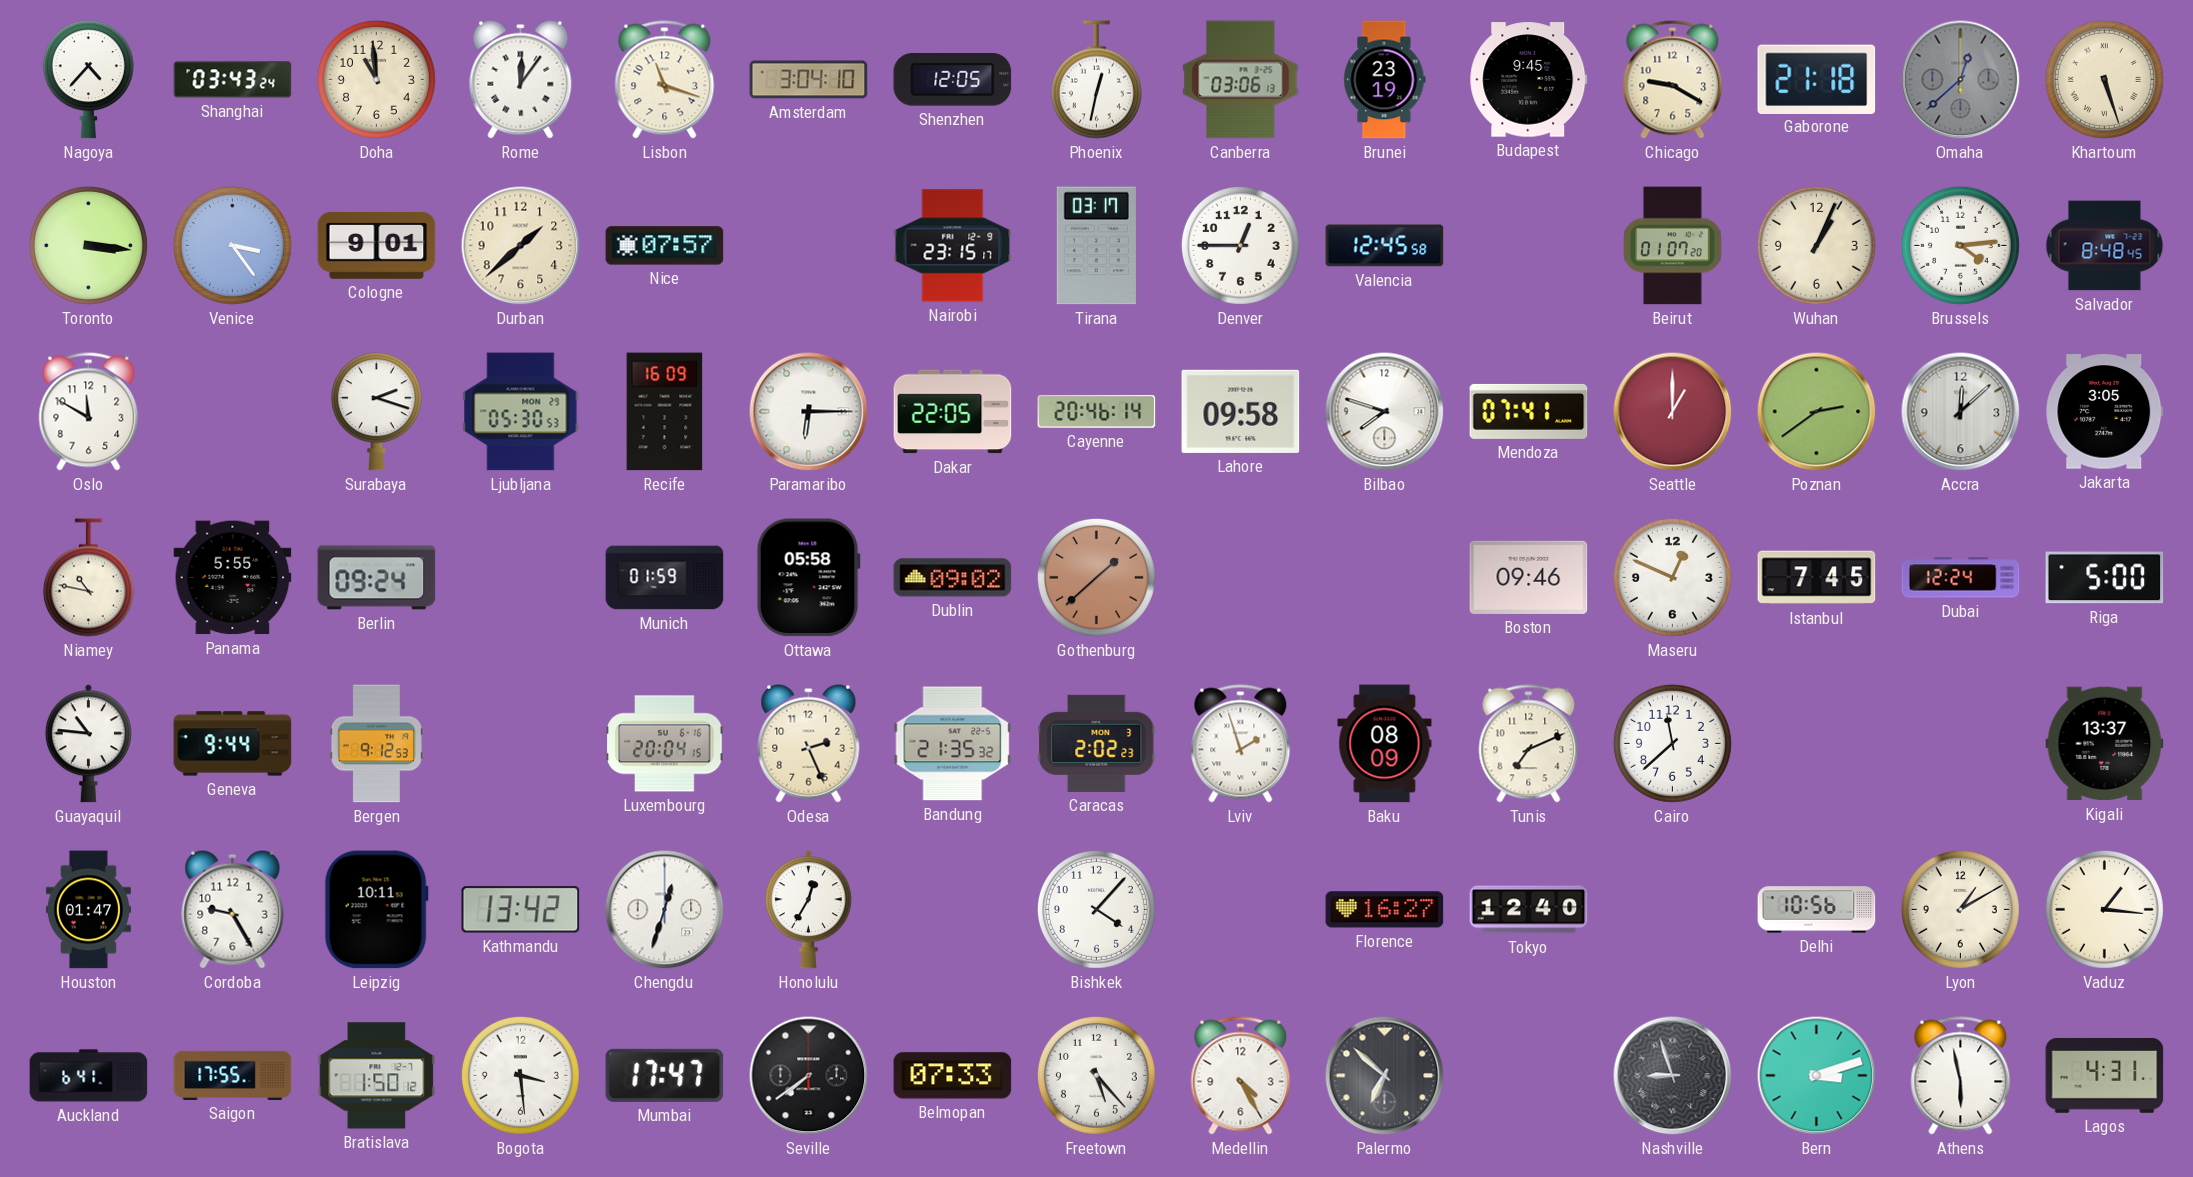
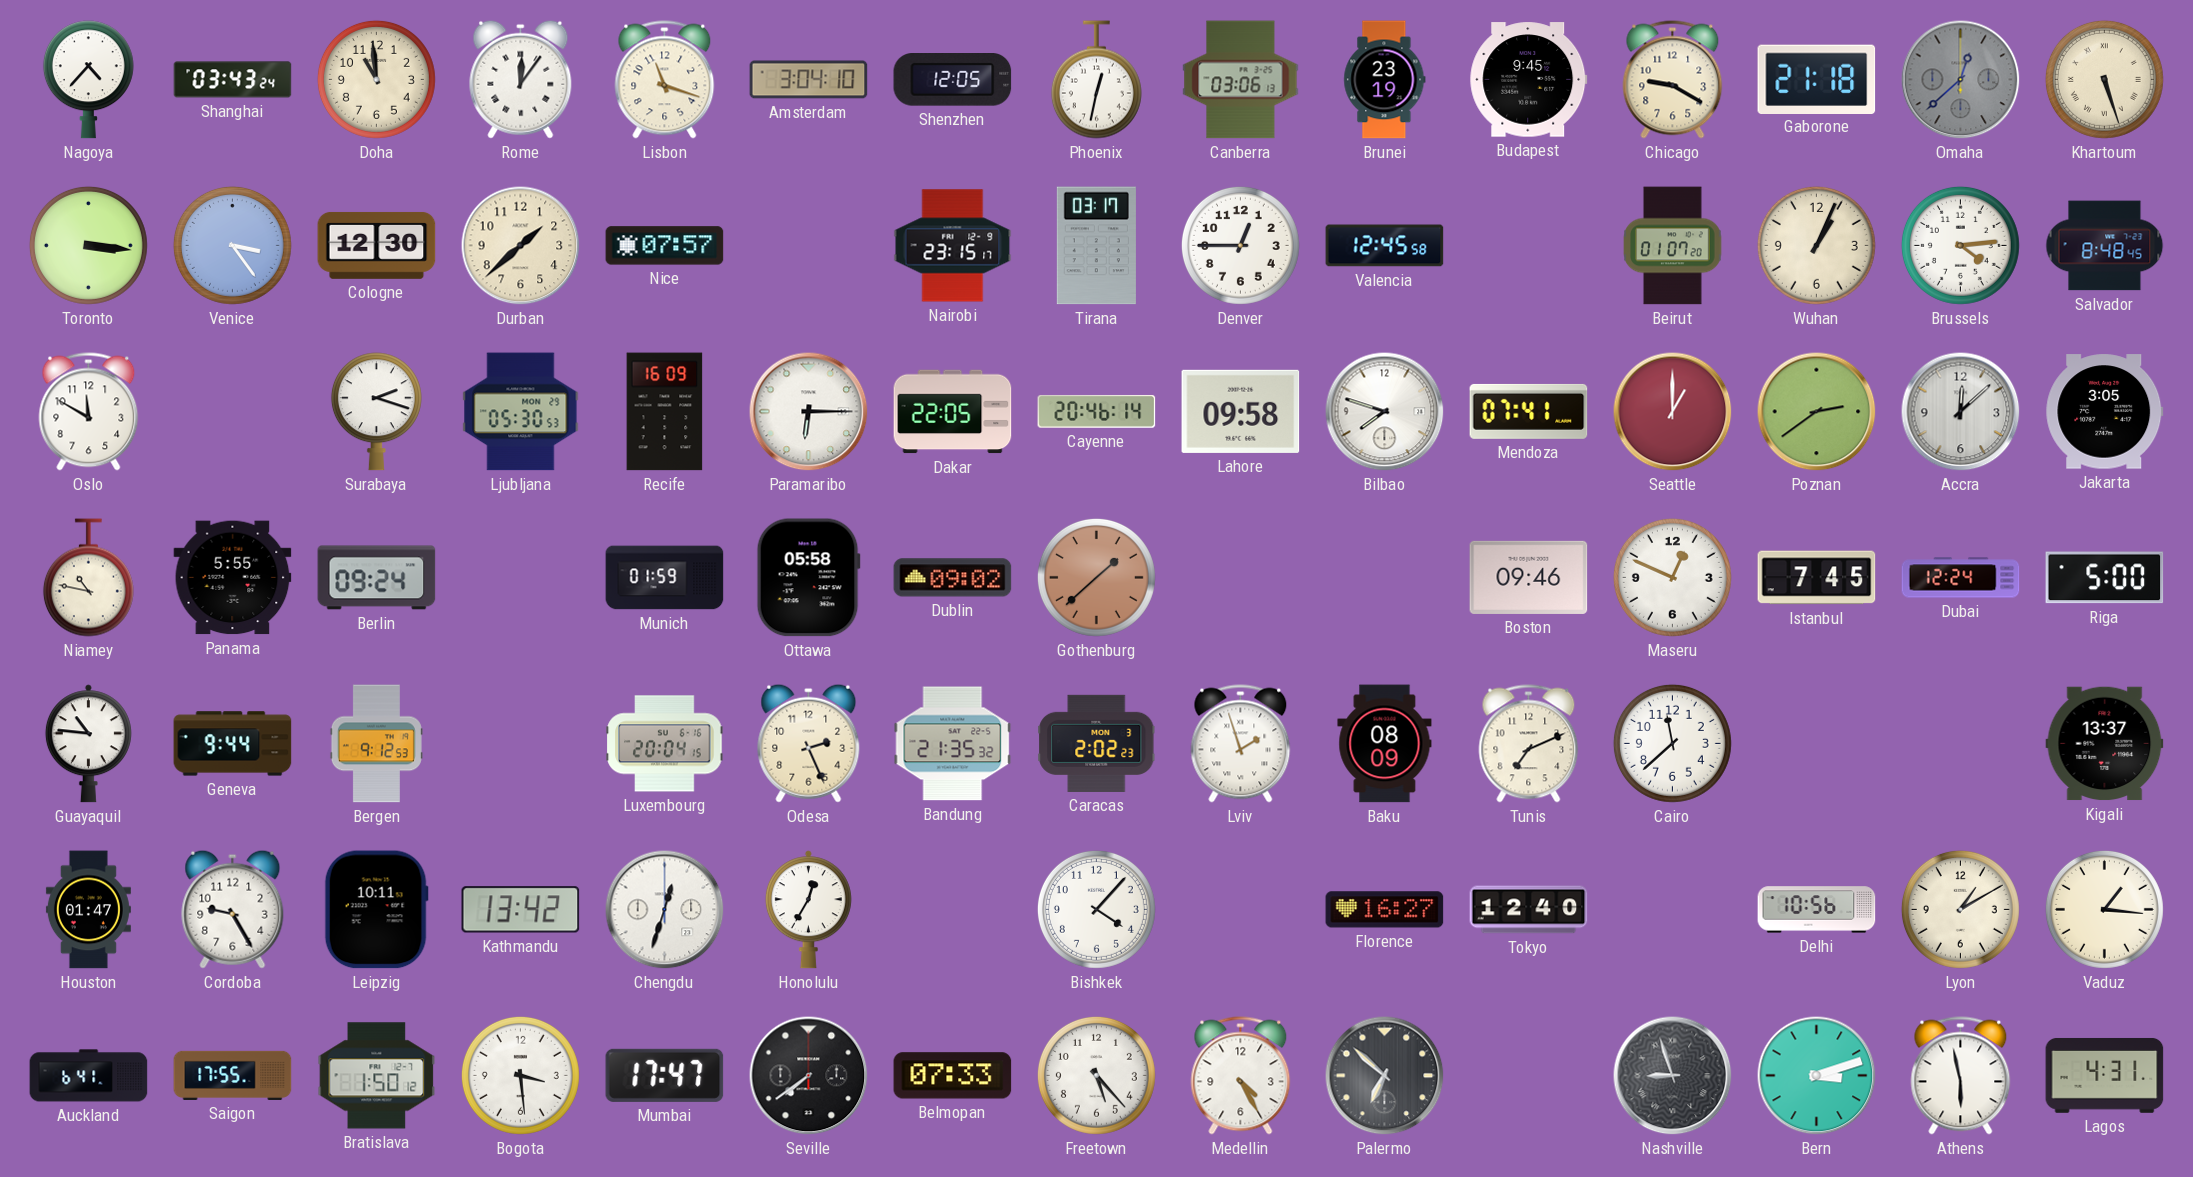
Cologne: 9:01 -> 12:30 (377, 245)
